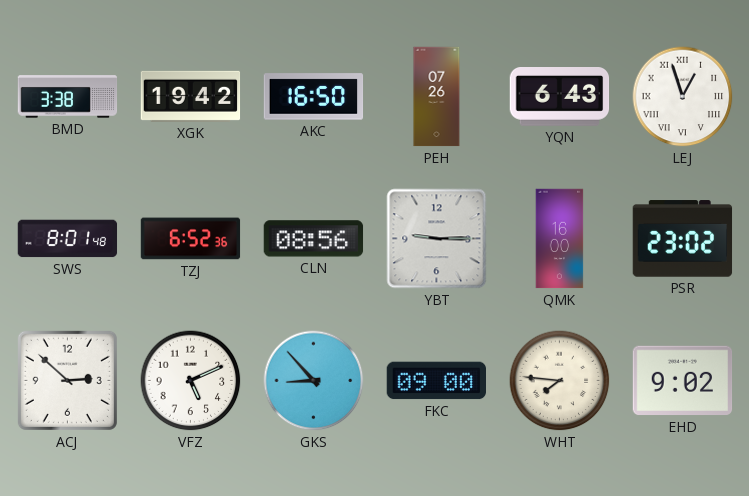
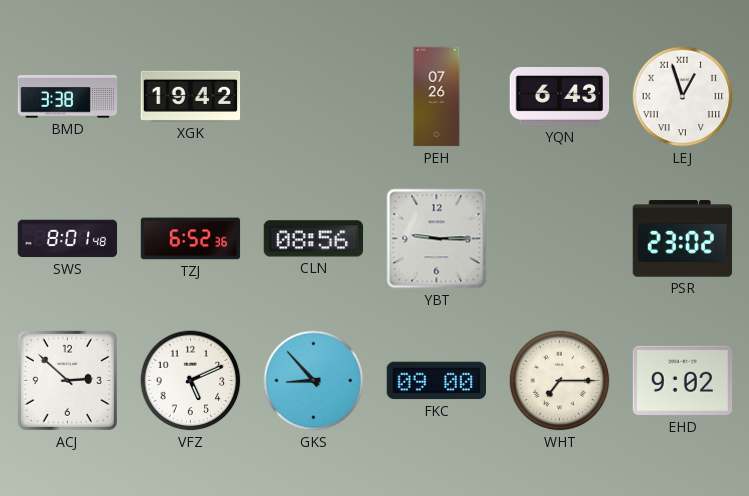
AKC: 16:50 -> none (314, 97)
QMK: 16:00 -> none (560, 239)
WHT: 7:46 -> 7:15 (560, 381)
